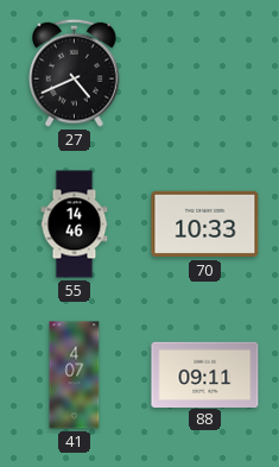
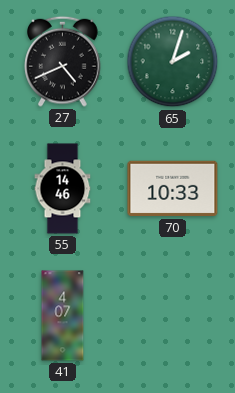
65: none -> 2:03 (173, 62)
88: 09:11 -> none (205, 374)
